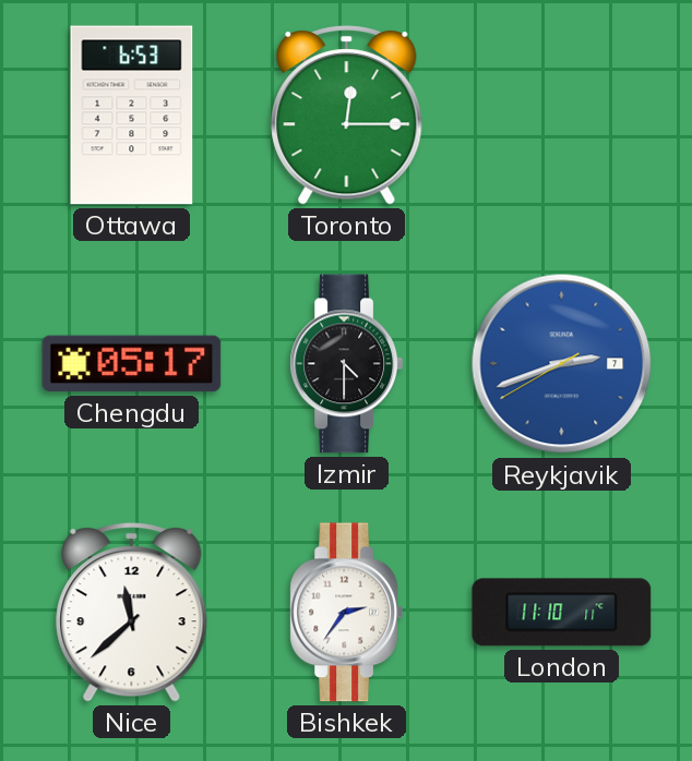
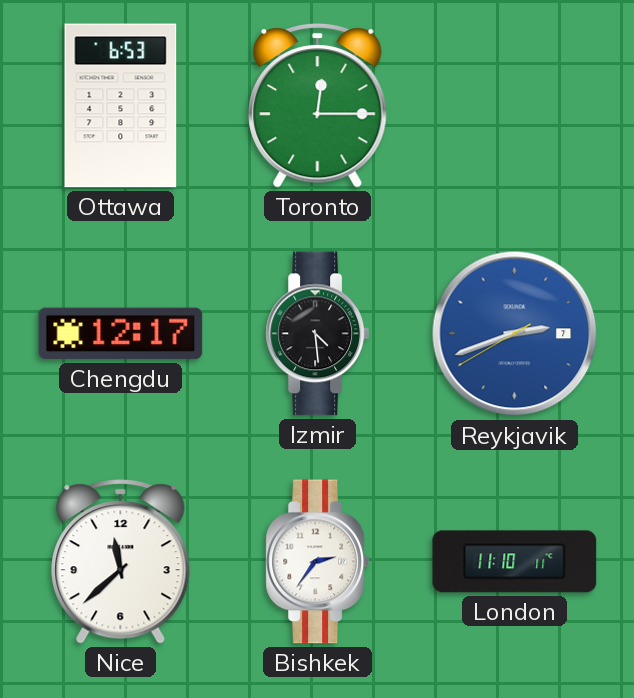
Chengdu: 05:17 -> 12:17 (121, 334)
Izmir: 4:30 -> 4:29 (317, 334)
